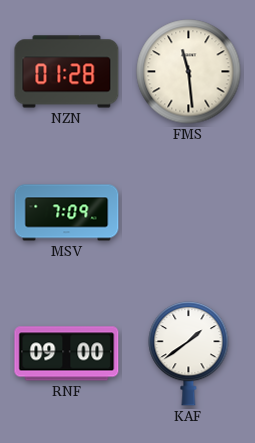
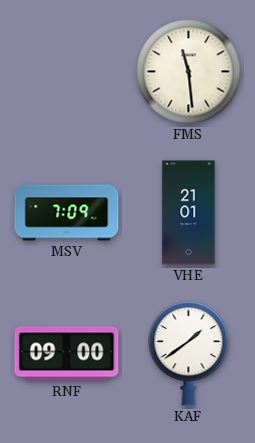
NZN: 01:28 -> none (67, 72)
VHE: none -> 21:01 (189, 213)
